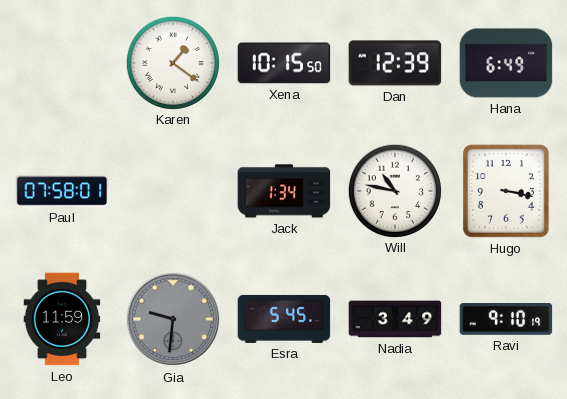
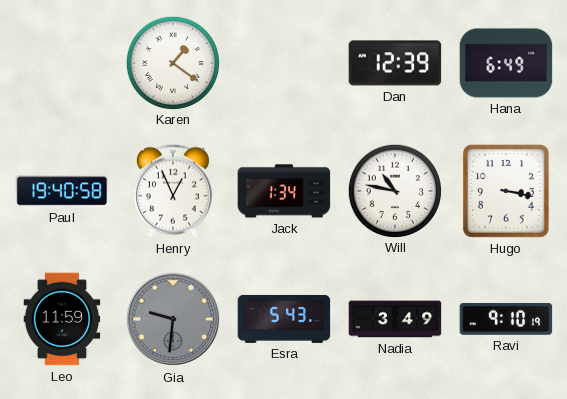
Xena: 10:15 -> none (284, 63)
Paul: 07:58 -> 19:40 (62, 191)
Henry: none -> 12:56 (173, 191)
Esra: 5:45 -> 5:43 (284, 319)
